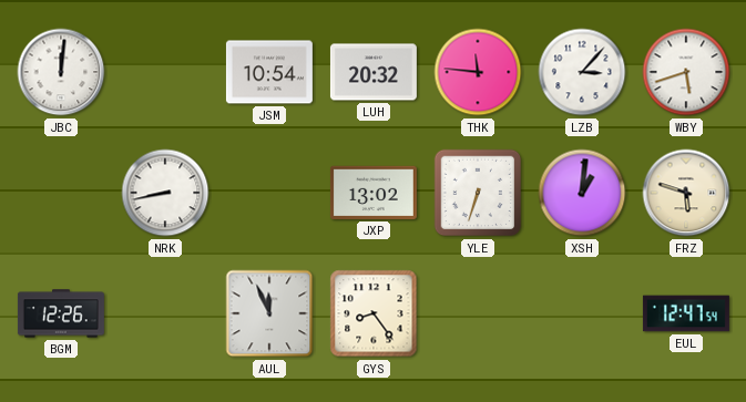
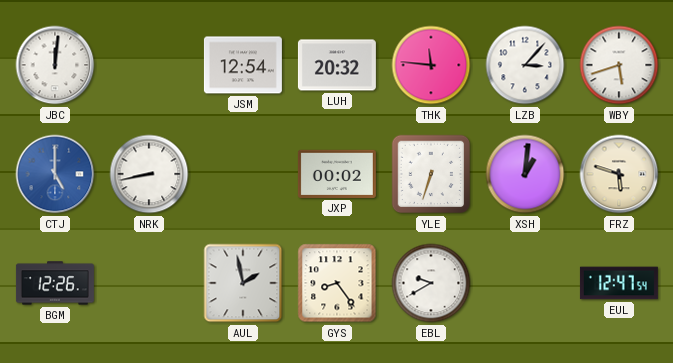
JSM: 10:54 -> 12:54 (243, 65)
CTJ: none -> 5:00 (55, 174)
JXP: 13:02 -> 00:02 (337, 174)
AUL: 11:56 -> 1:58 (243, 283)
EBL: none -> 9:40 (431, 283)
